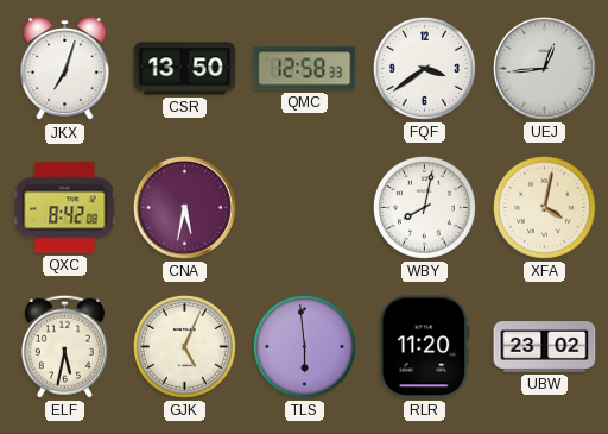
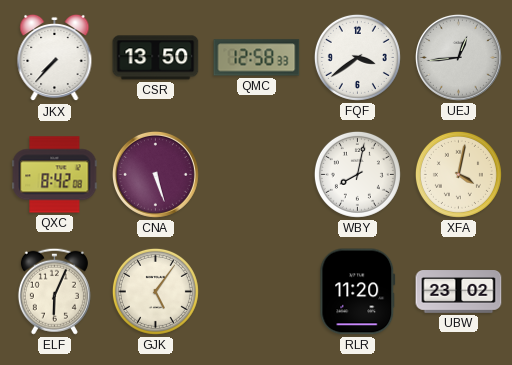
JKX: 7:03 -> 7:37 (55, 58)
CNA: 5:32 -> 5:27 (155, 174)
ELF: 5:32 -> 6:04 (54, 291)
GJK: 5:04 -> 5:06 (155, 291)
TLS: 5:59 -> none (304, 346)
